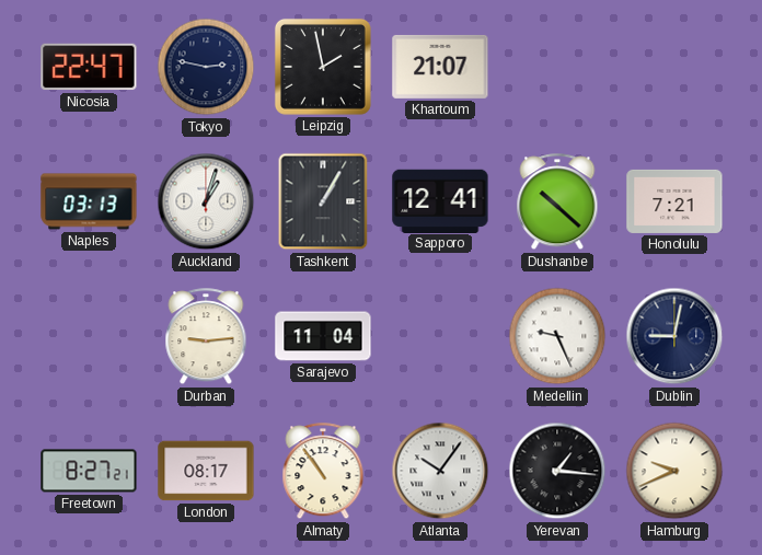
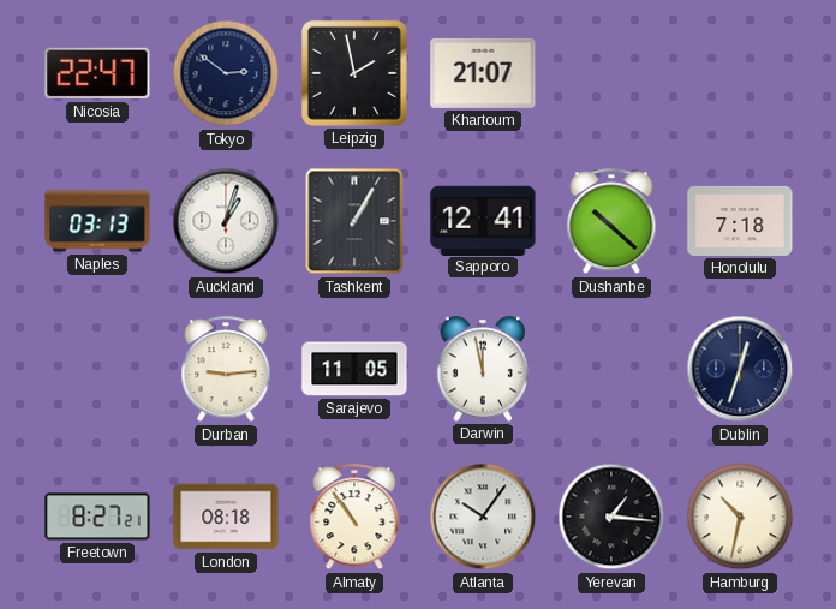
Tokyo: 2:47 -> 2:51 (226, 73)
Honolulu: 7:21 -> 7:18 (740, 221)
Sarajevo: 11:04 -> 11:05 (354, 369)
Darwin: none -> 11:58 (482, 369)
Medellin: 9:26 -> none (557, 336)
Dublin: 9:02 -> 12:33 (740, 369)
London: 08:17 -> 08:18 (226, 517)
Hamburg: 9:41 -> 10:32 (740, 517)
